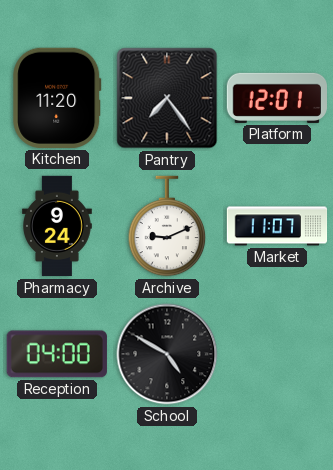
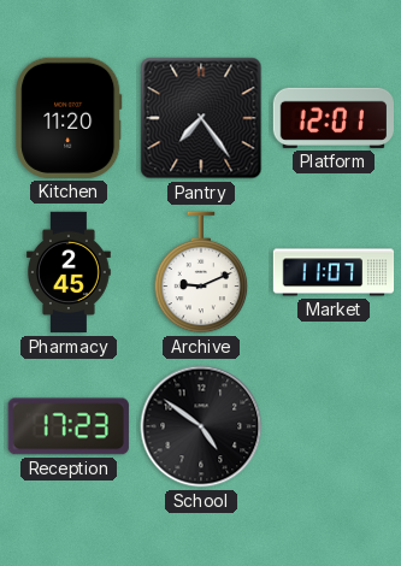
Pharmacy: 9:24 -> 2:45 (70, 272)
Reception: 04:00 -> 17:23 (69, 426)
School: 4:50 -> 4:51 (201, 426)
